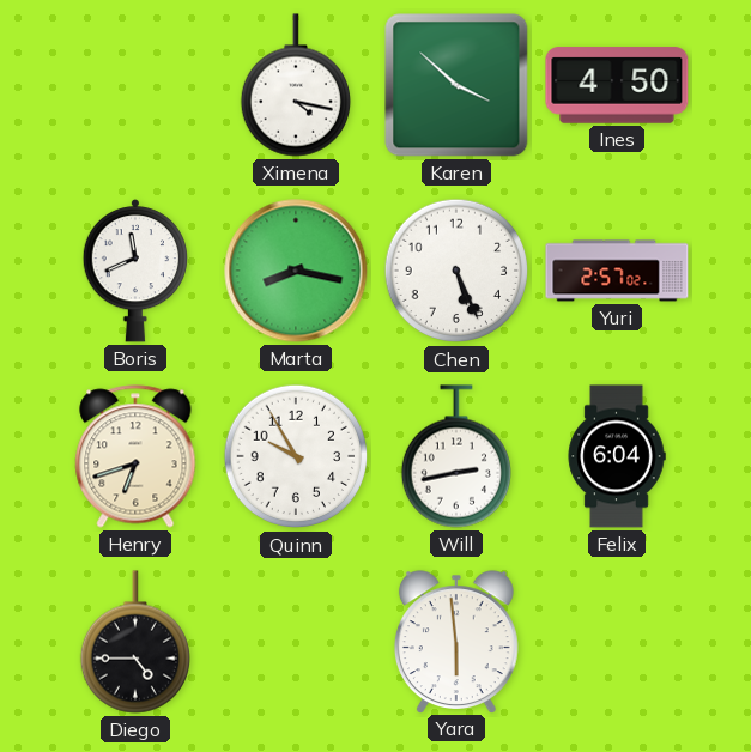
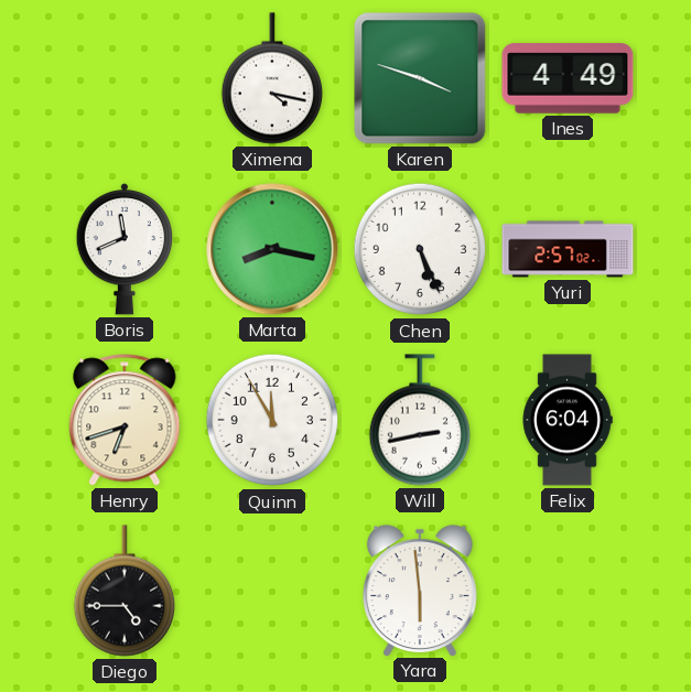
Karen: 3:52 -> 3:48 (420, 78)
Ines: 4:50 -> 4:49 (568, 78)
Quinn: 9:55 -> 11:55 (272, 420)
